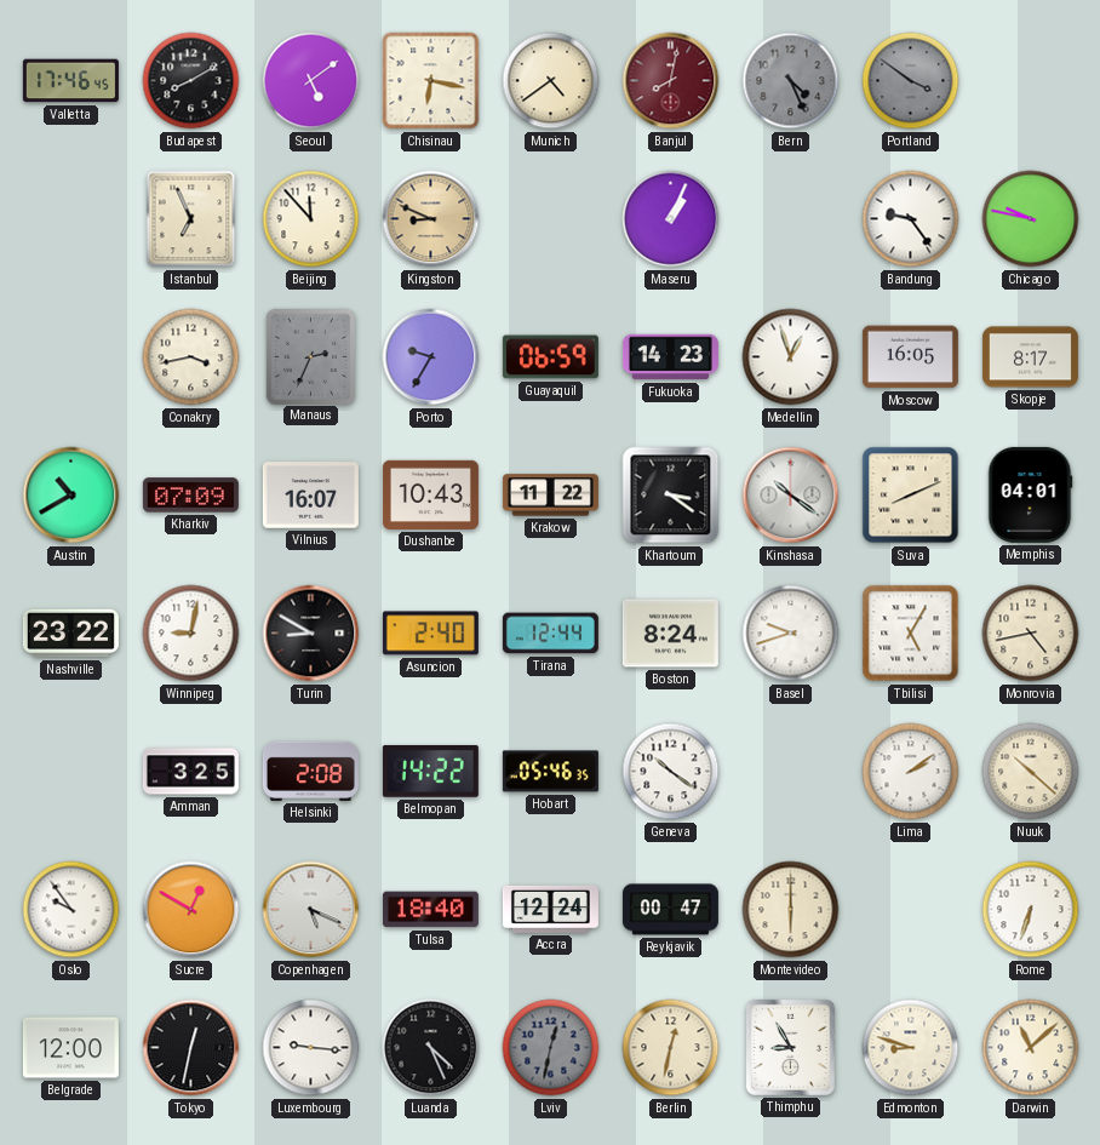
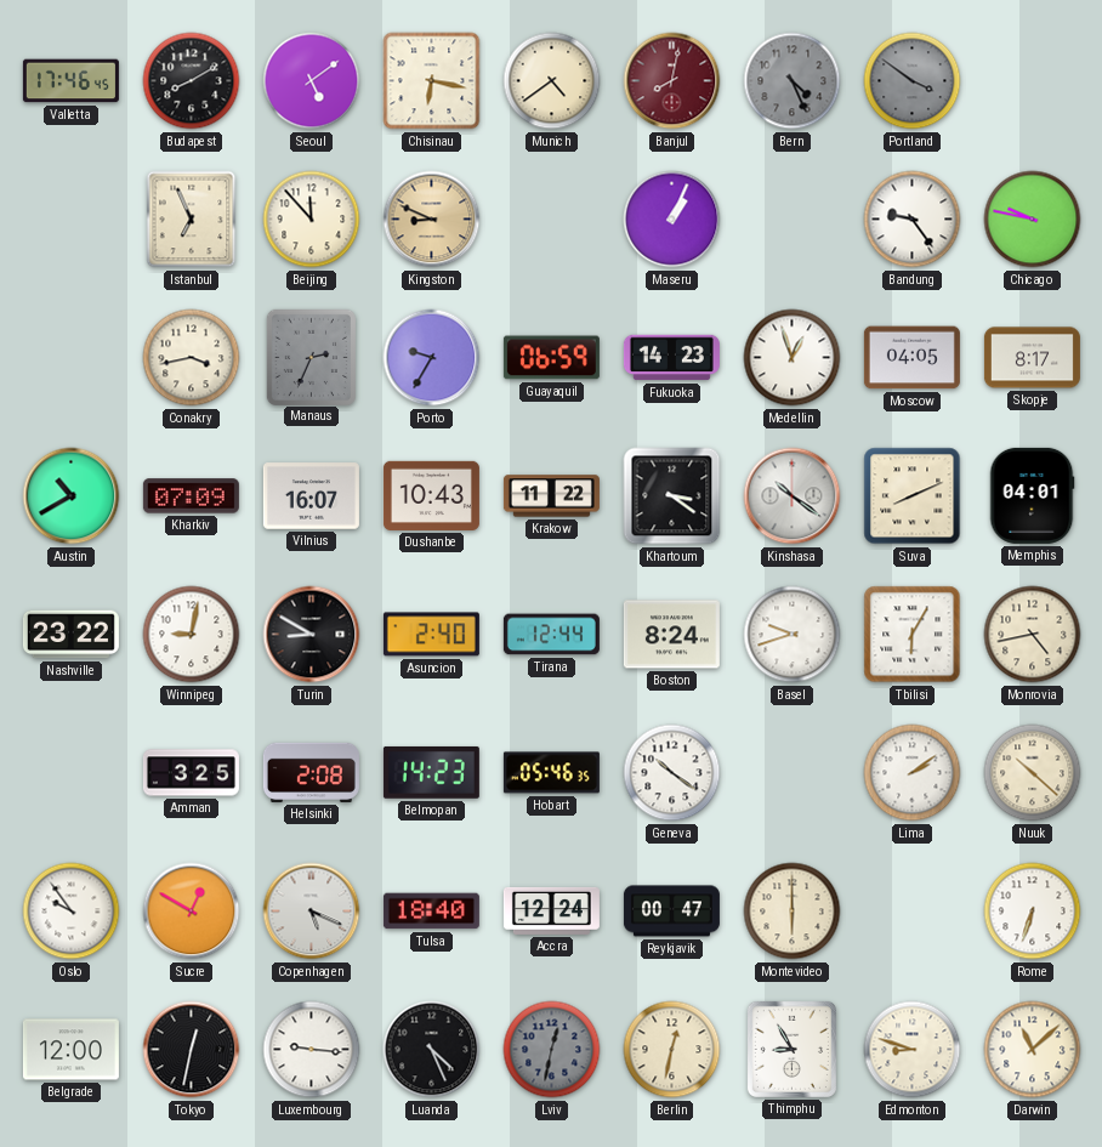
Moscow: 16:05 -> 04:05 (911, 358)
Tbilisi: 5:05 -> 6:05 (913, 635)
Belmopan: 14:22 -> 14:23 (431, 772)
